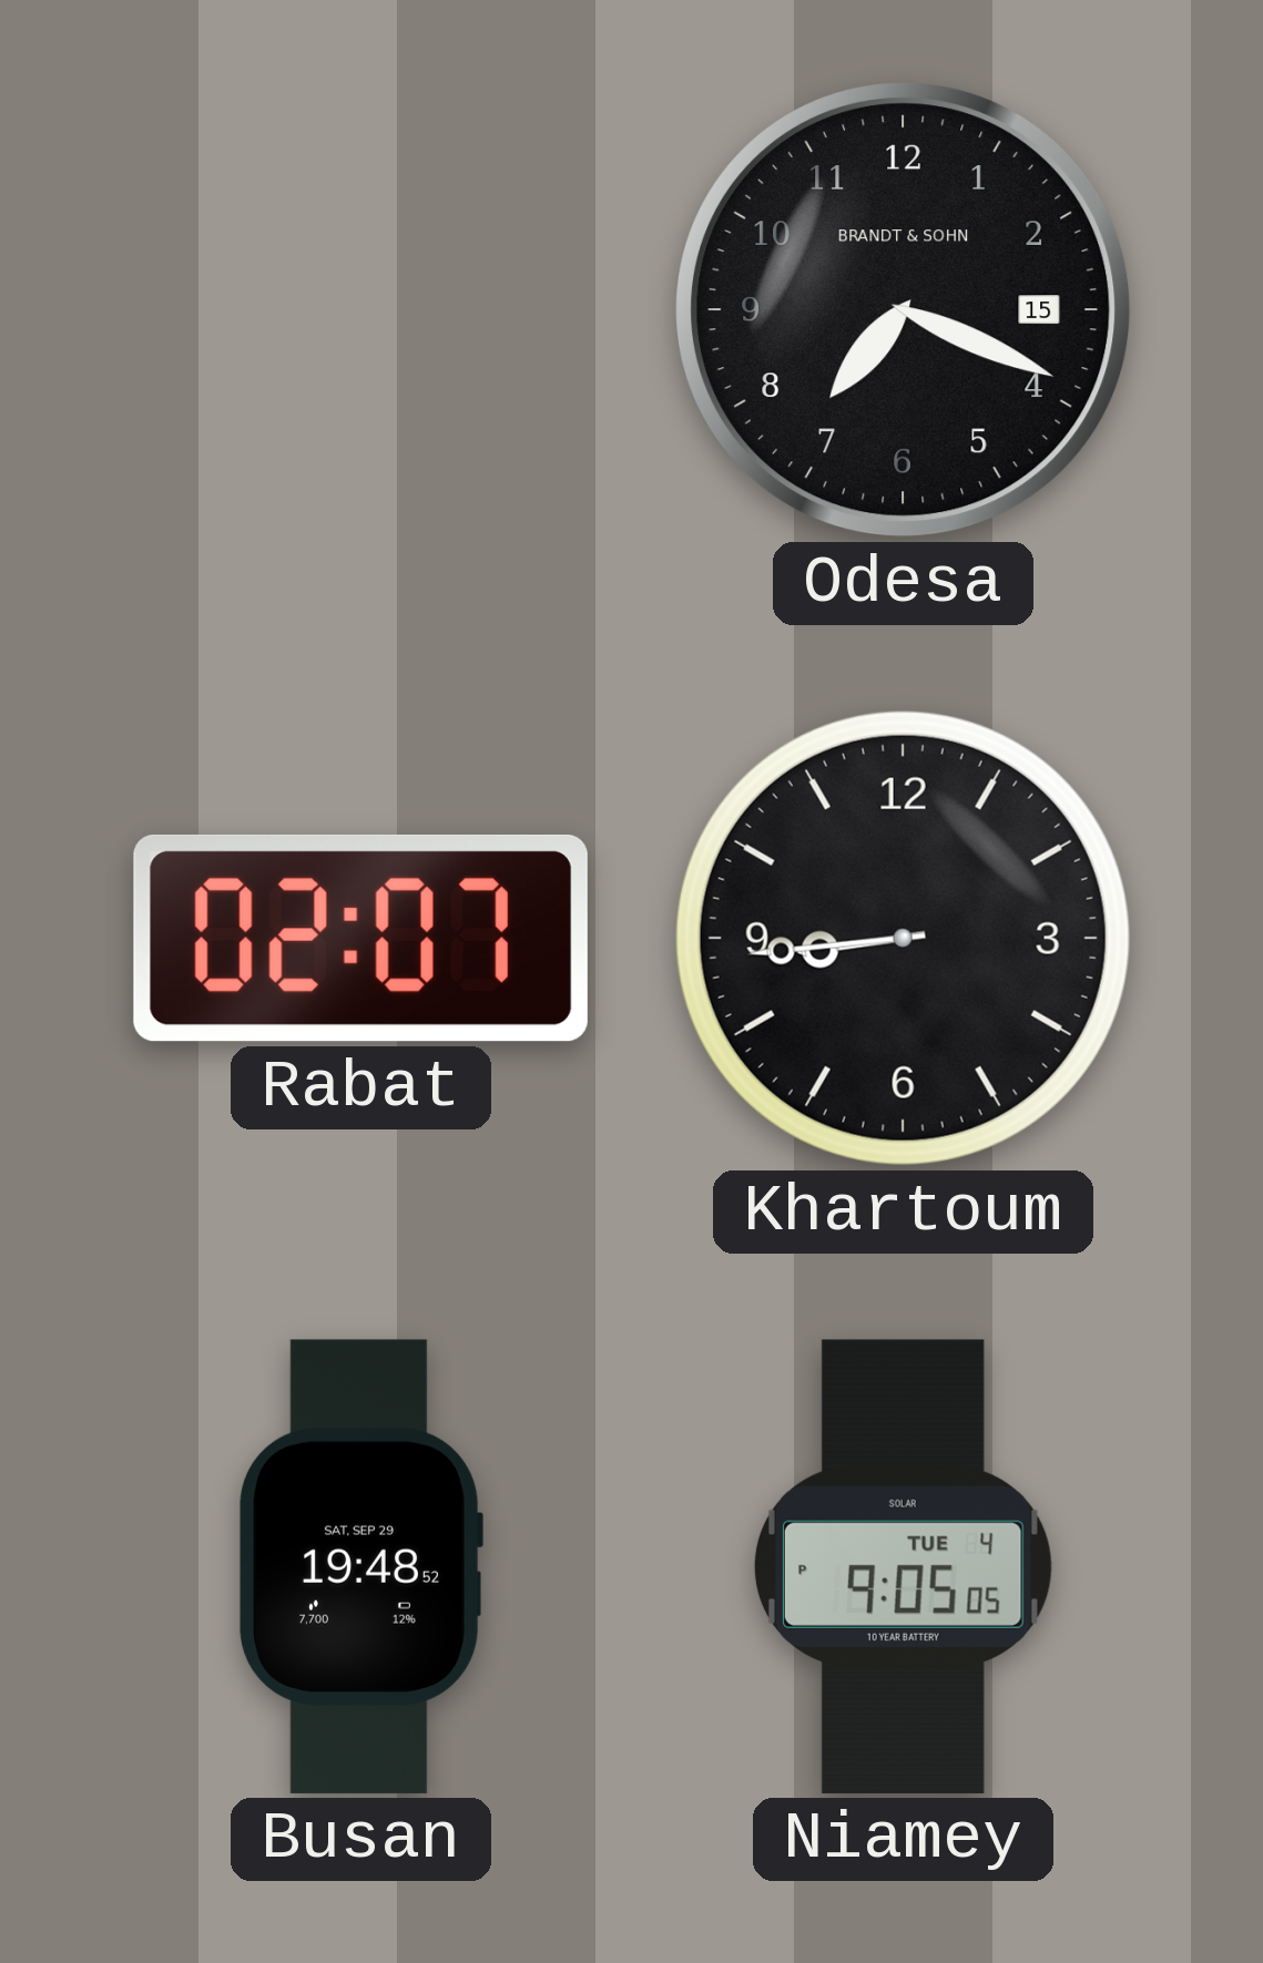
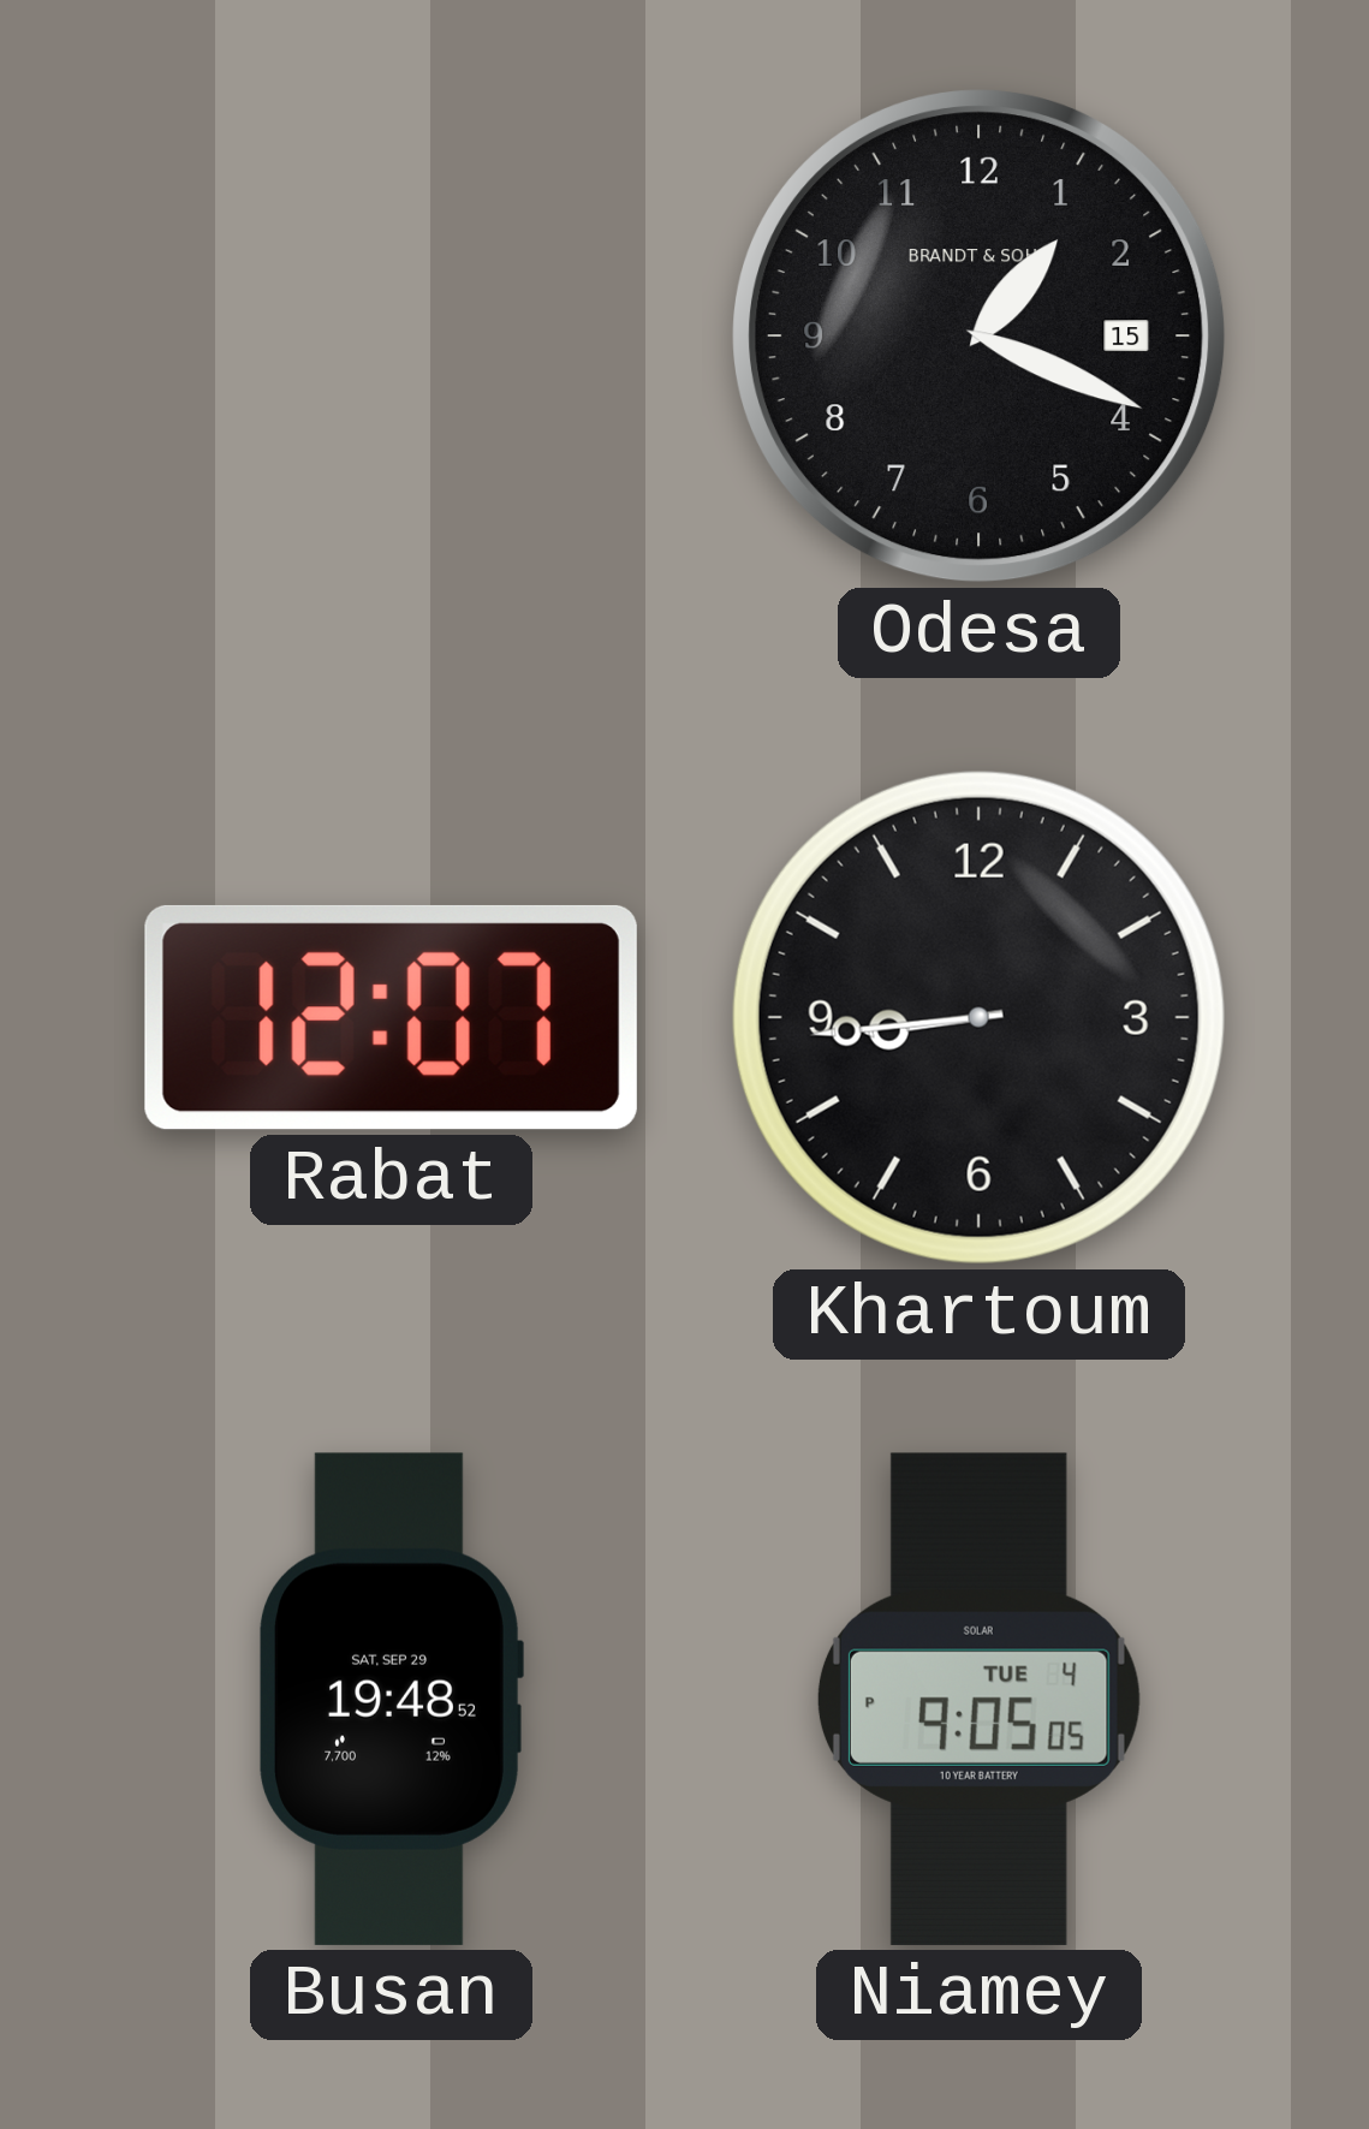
Odesa: 7:19 -> 1:19 (980, 337)
Rabat: 02:07 -> 12:07 (391, 1017)
